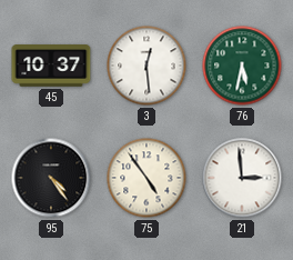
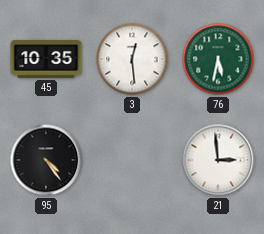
45: 10:37 -> 10:35 (46, 59)
75: 4:54 -> none (146, 178)
